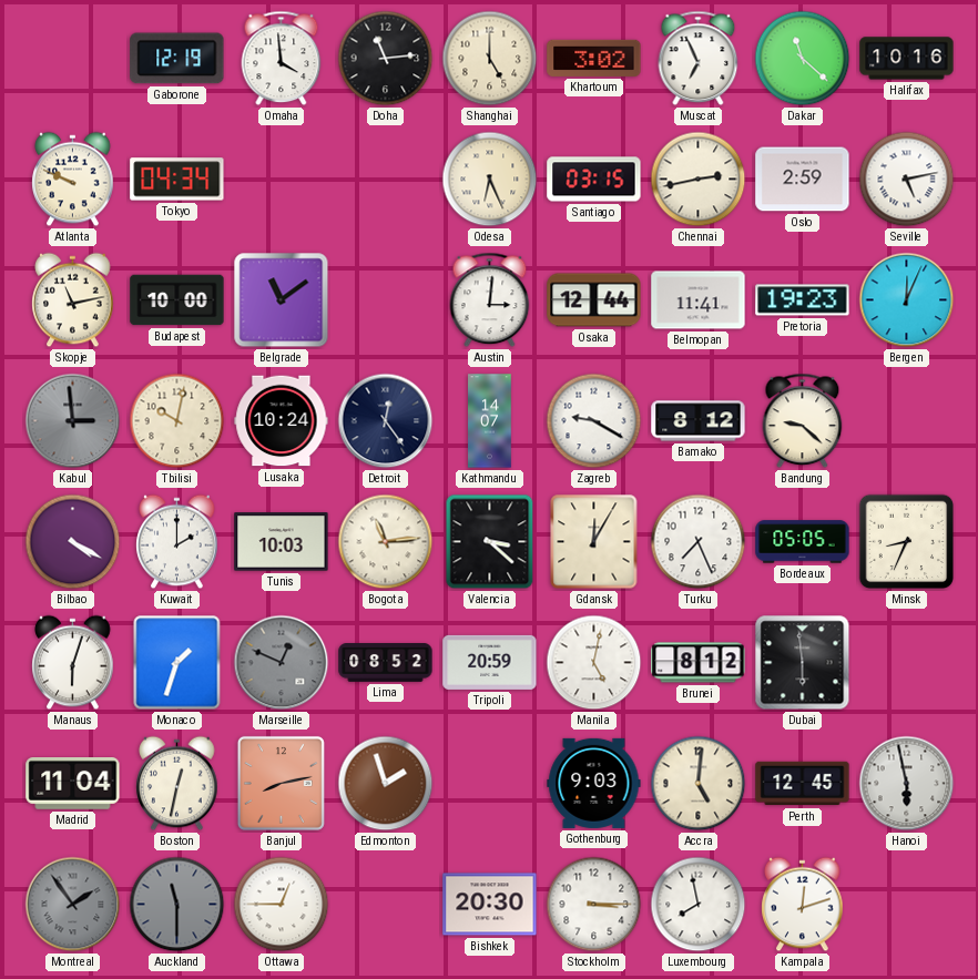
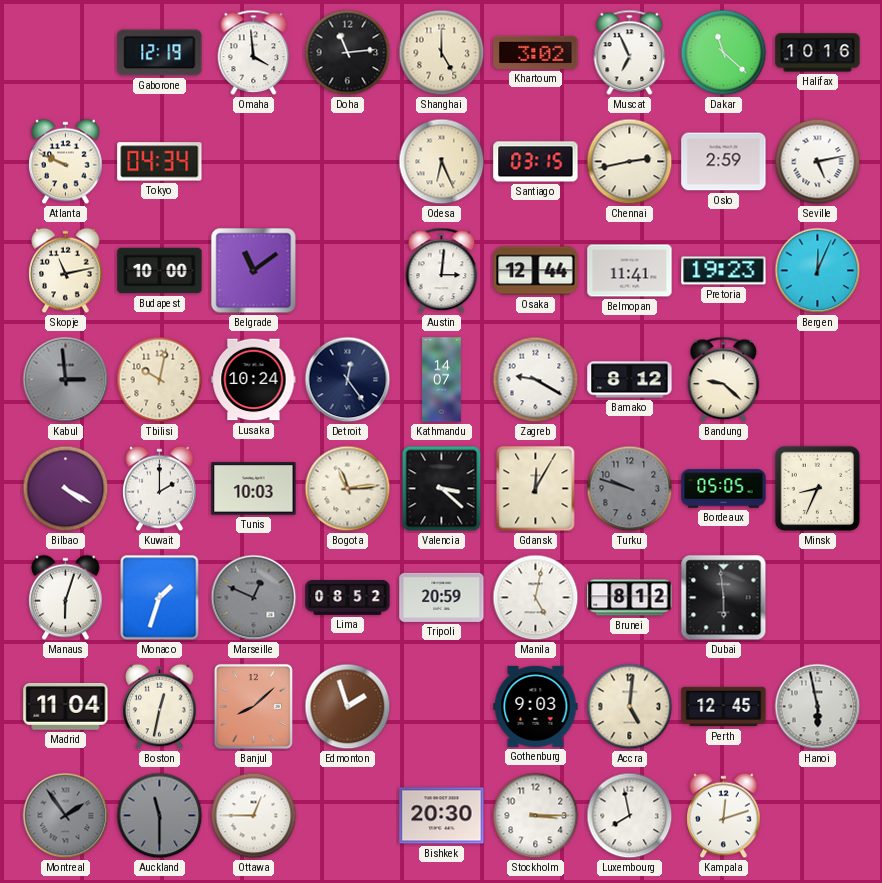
Turku: 7:26 -> 9:48 (630, 489)
Turku dial: white -> grey (630, 489)
Banjul: 8:13 -> 8:08 (253, 706)
